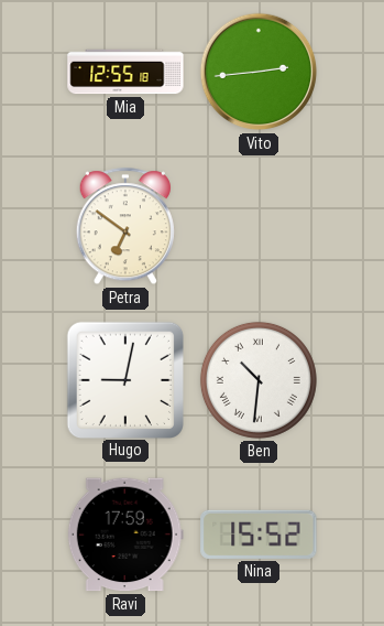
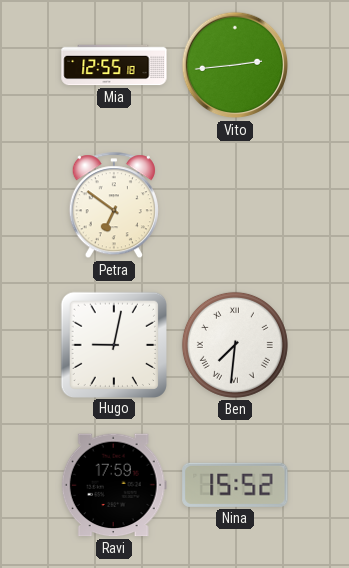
Ben: 10:31 -> 7:31 (235, 345)
